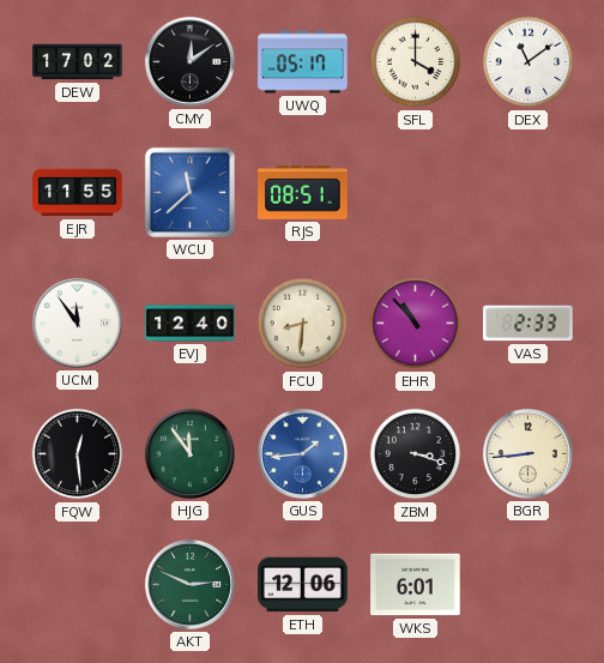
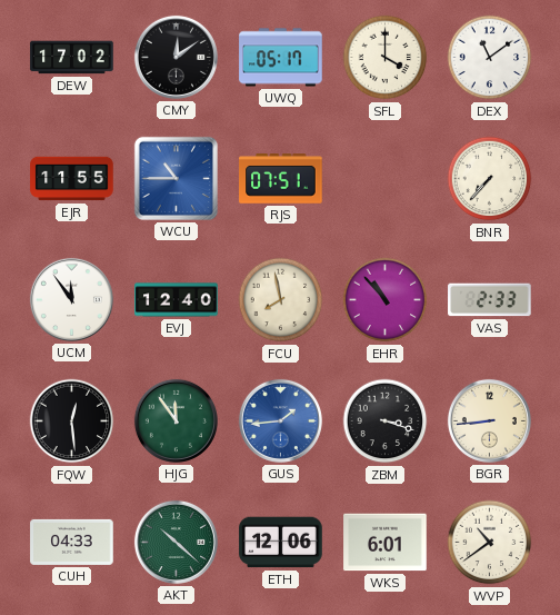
WCU: 11:38 -> 10:45 (176, 178)
RJS: 08:51 -> 07:51 (281, 179)
BNR: none -> 7:37 (490, 179)
FCU: 8:31 -> 7:58 (281, 300)
CUH: none -> 04:33 (72, 542)
AKT: 2:49 -> 10:22 (176, 542)
WVP: none -> 10:39 (490, 543)
